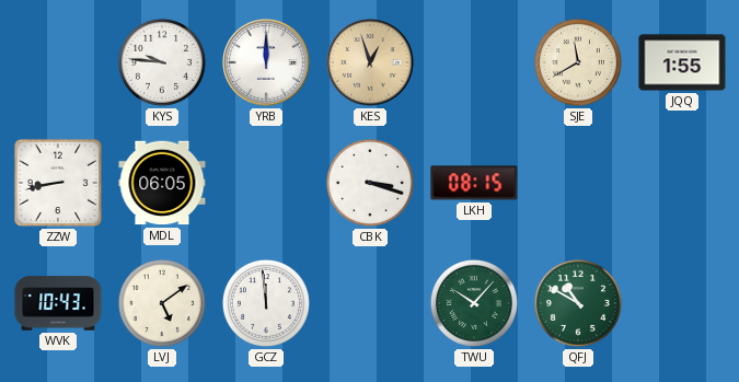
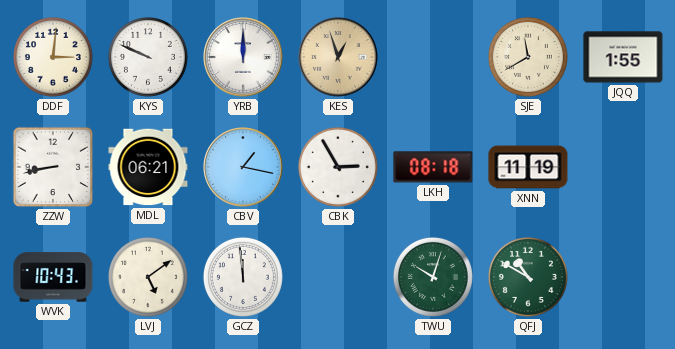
DDF: none -> 3:01 (53, 57)
KYS: 9:46 -> 9:49 (148, 57)
MDL: 06:05 -> 06:21 (148, 167)
CBV: none -> 1:17 (243, 167)
CBK: 3:18 -> 2:55 (338, 167)
LKH: 08:15 -> 08:18 (433, 167)
XNN: none -> 11:19 (528, 167)
TWU: 10:07 -> 10:03 (433, 277)
